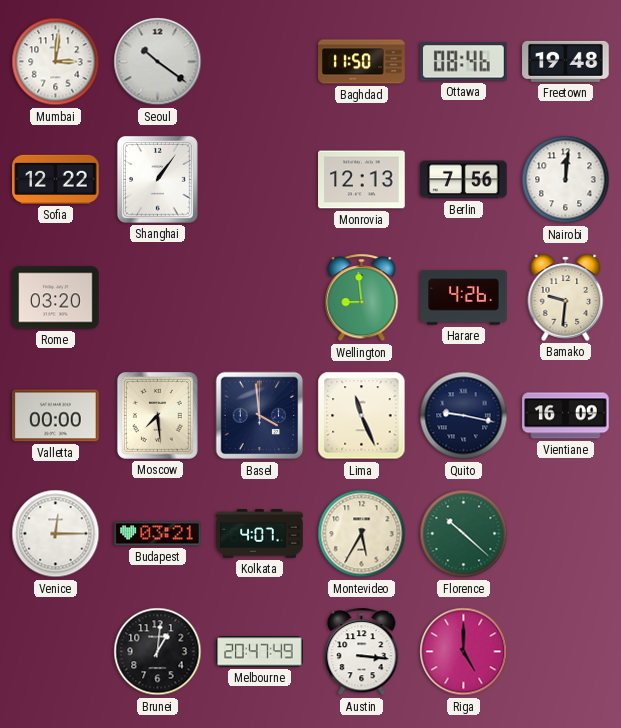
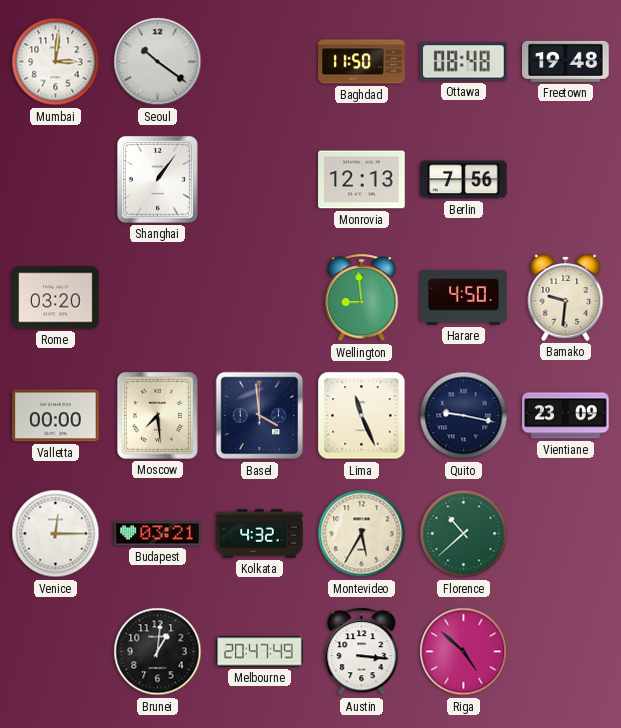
Ottawa: 08:46 -> 08:48 (464, 62)
Sofia: 12:22 -> none (56, 179)
Nairobi: 12:01 -> none (566, 180)
Harare: 4:26 -> 4:50 (464, 298)
Vientiane: 16:09 -> 23:09 (566, 416)
Kolkata: 4:07 -> 4:32 (260, 534)
Florence: 10:22 -> 10:38 (464, 534)
Riga: 5:00 -> 4:52 (464, 652)
